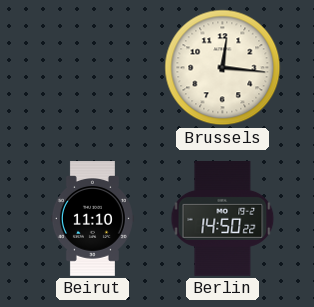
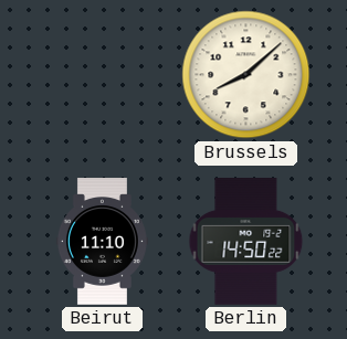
Brussels: 12:16 -> 8:08 (246, 75)
